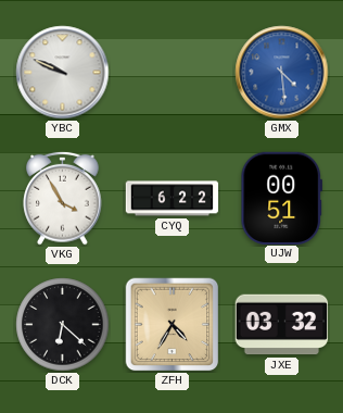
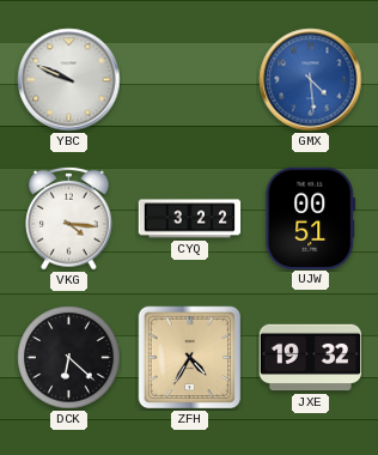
VKG: 3:55 -> 4:16 (69, 218)
CYQ: 6:22 -> 3:22 (190, 219)
JXE: 03:32 -> 19:32 (311, 358)
